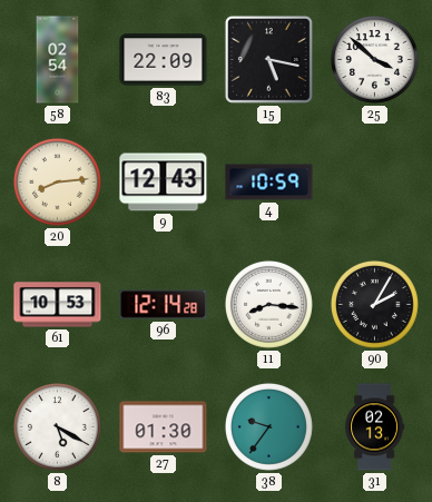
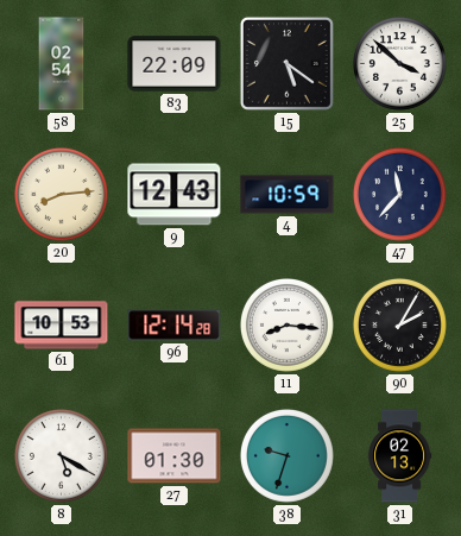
15: 5:17 -> 5:21 (286, 63)
47: none -> 11:37 (399, 194)
38: 9:36 -> 9:33 (286, 455)
